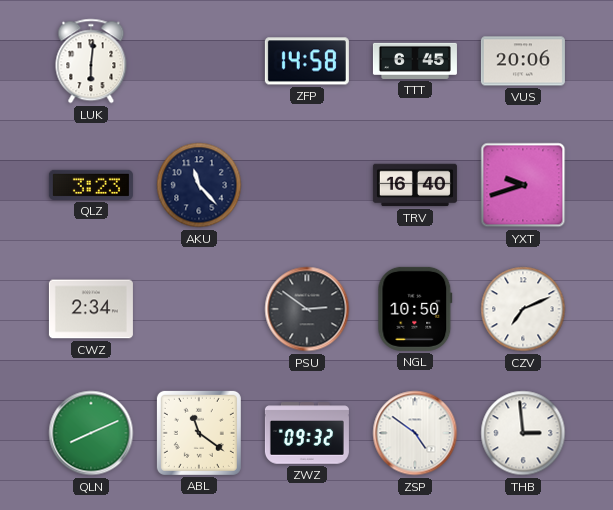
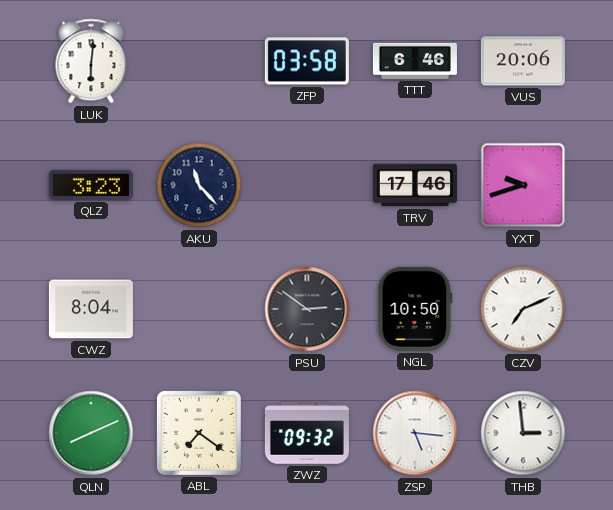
ZFP: 14:58 -> 03:58 (307, 61)
TTT: 6:45 -> 6:46 (415, 61)
TRV: 16:40 -> 17:46 (415, 185)
CWZ: 2:34 -> 8:04 (91, 309)
ABL: 11:21 -> 7:21 (199, 433)
ZSP: 4:51 -> 5:16 (415, 433)
